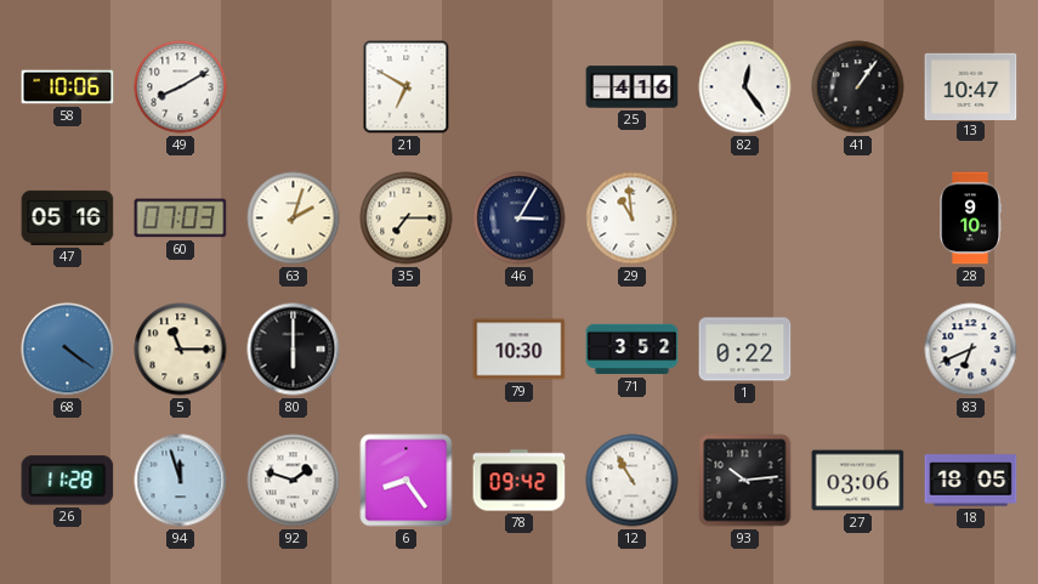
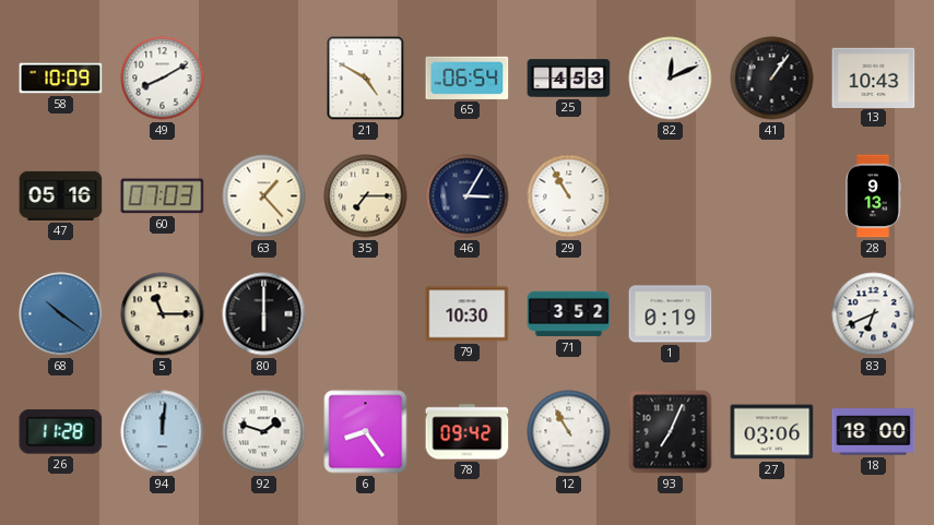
58: 10:06 -> 10:09 (61, 79)
21: 6:50 -> 4:50 (366, 79)
65: none -> 06:54 (468, 77)
25: 4:16 -> 4:53 (569, 79)
82: 12:24 -> 12:11 (671, 79)
13: 10:47 -> 10:43 (874, 77)
63: 2:03 -> 1:23 (264, 196)
29: 10:59 -> 10:55 (569, 196)
28: 9:10 -> 9:13 (874, 196)
68: 4:21 -> 10:21 (61, 314)
1: 0:22 -> 0:19 (671, 314)
94: 11:57 -> 12:01 (163, 432)
93: 10:14 -> 7:04 (671, 432)
18: 18:05 -> 18:00 (874, 432)
